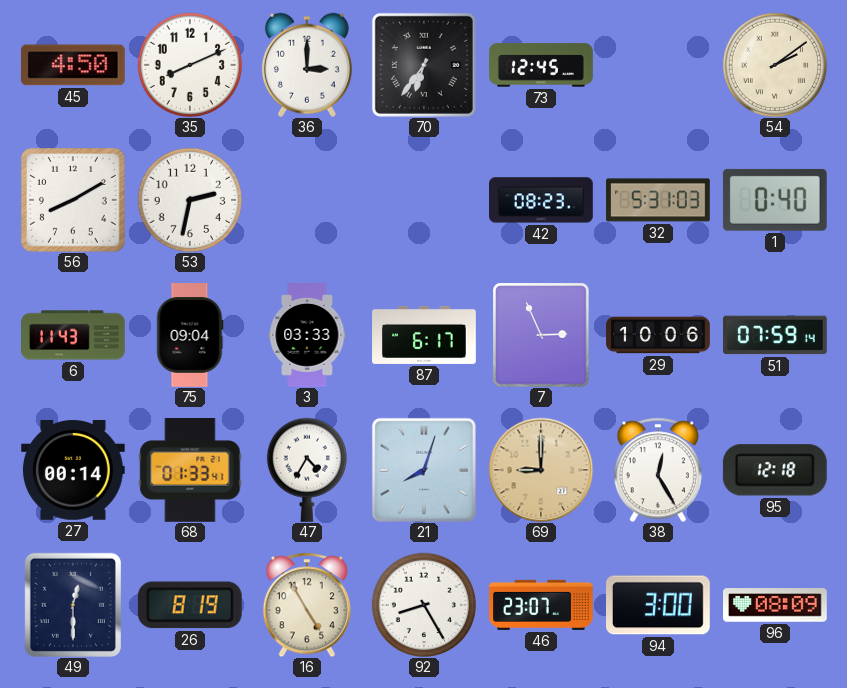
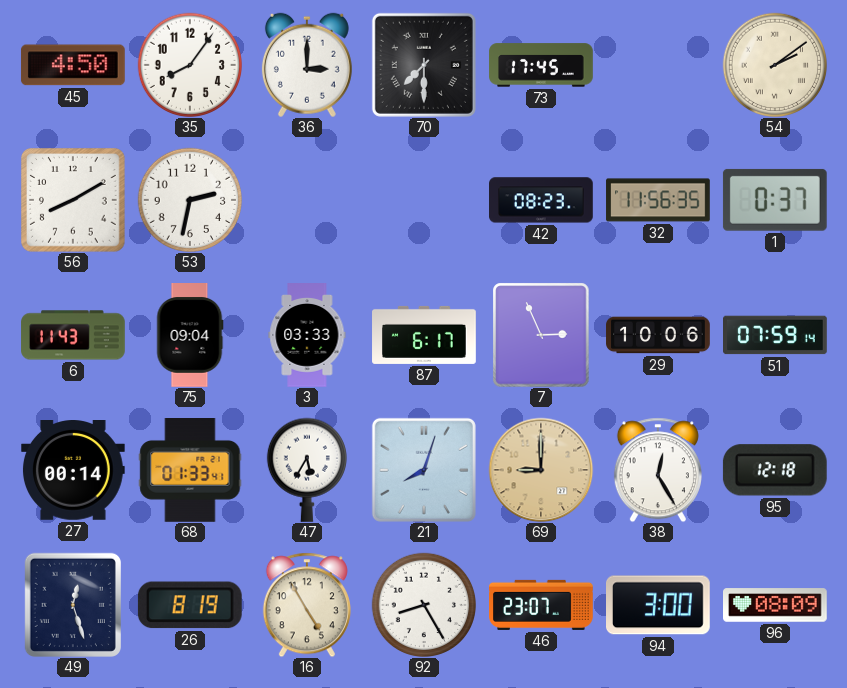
35: 8:11 -> 8:06 (189, 64)
70: 6:36 -> 7:30 (424, 65)
73: 12:45 -> 17:45 (541, 65)
32: 5:31 -> 11:56 (658, 200)
1: 0:40 -> 0:37 (775, 200)
47: 4:35 -> 5:35 (307, 470)
49: 12:30 -> 12:27 (73, 605)
